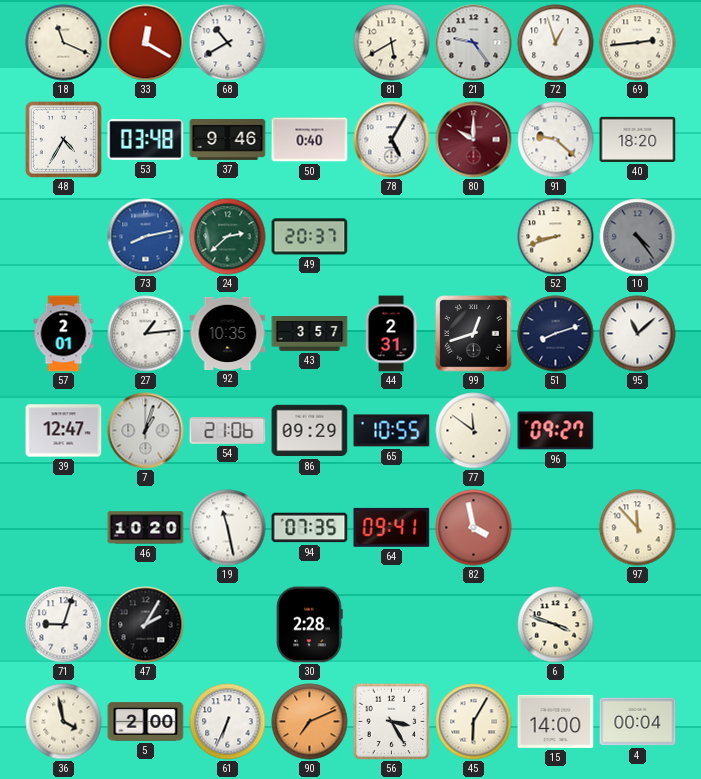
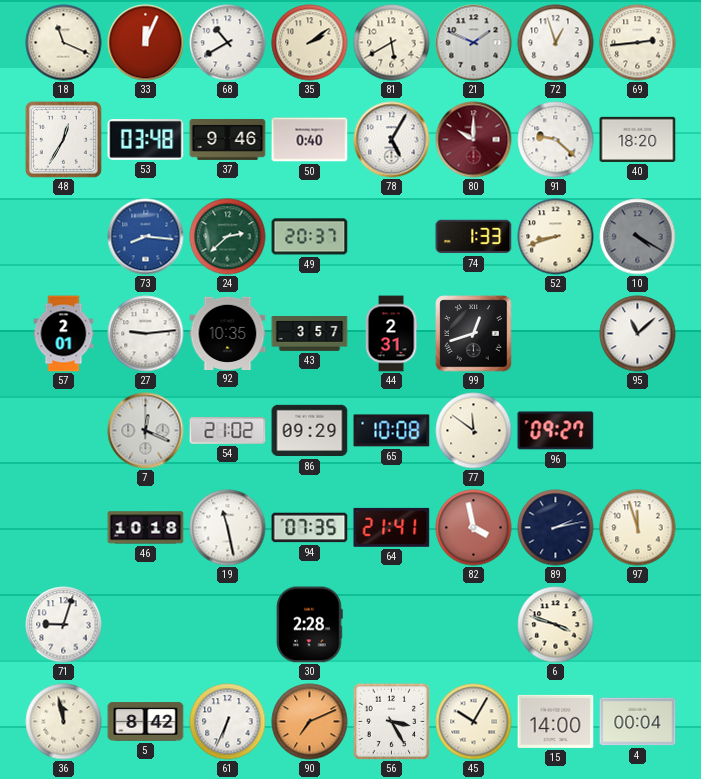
33: 12:20 -> 12:04 (146, 43)
35: none -> 2:09 (310, 43)
21: 9:24 -> 1:49 (474, 43)
48: 4:35 -> 12:35 (63, 139)
73: 8:13 -> 8:16 (146, 237)
74: none -> 1:33 (474, 237)
10: 4:24 -> 4:20 (638, 237)
27: 1:14 -> 9:14 (146, 334)
51: 8:12 -> none (556, 334)
39: 12:47 -> none (64, 431)
7: 1:03 -> 12:19 (146, 431)
54: 21:06 -> 21:02 (228, 431)
65: 10:55 -> 10:08 (392, 431)
46: 10:20 -> 10:18 (146, 528)
64: 09:41 -> 21:41 (392, 527)
89: none -> 2:13 (556, 528)
97: 11:53 -> 11:57 (638, 528)
47: 2:05 -> none (146, 625)
36: 3:58 -> 11:58 (64, 722)
5: 2:00 -> 8:42 (146, 722)
45: 6:05 -> 10:05 (474, 722)
